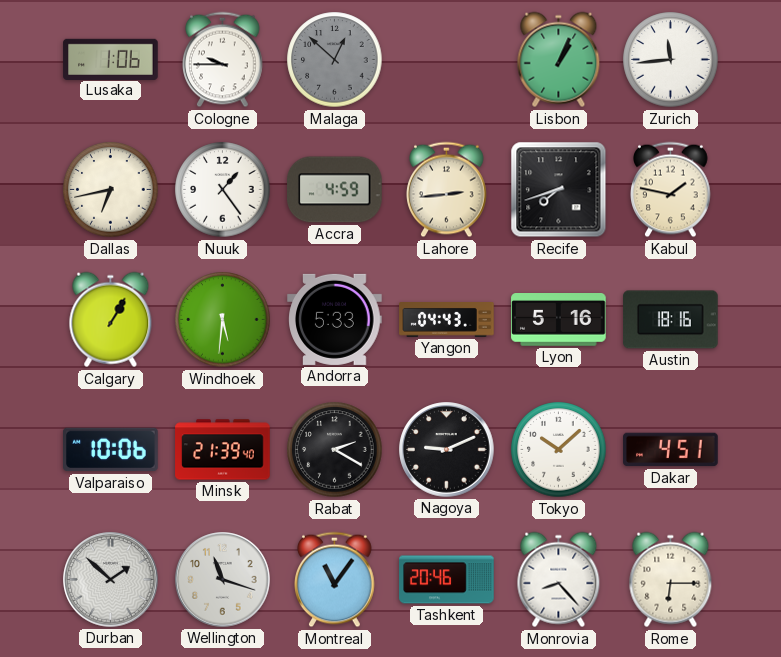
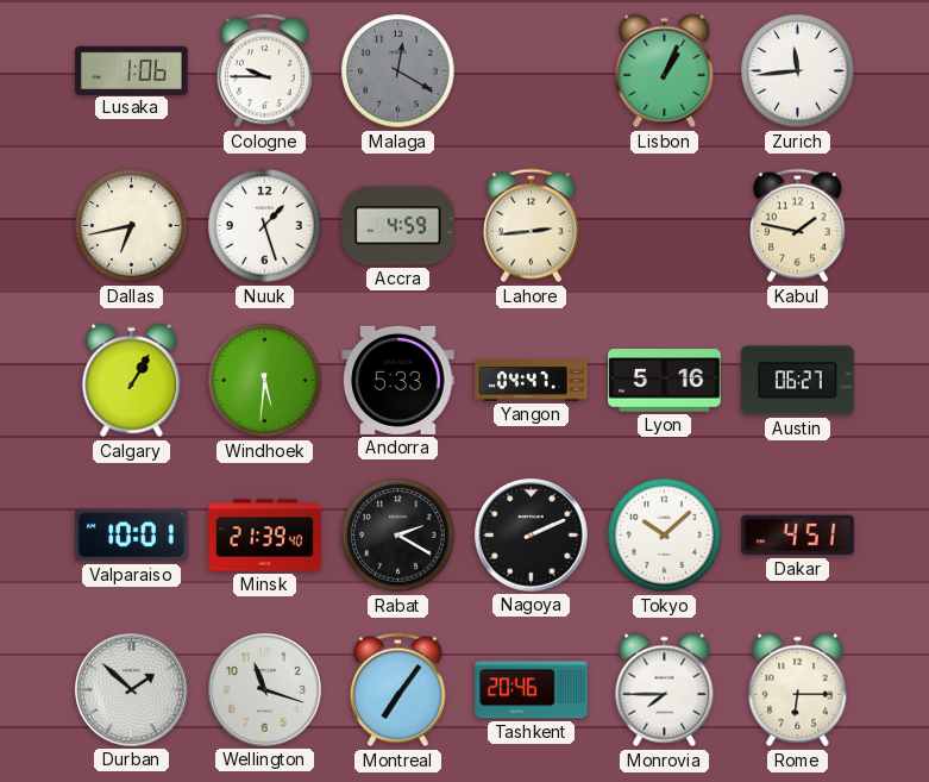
Malaga: 12:52 -> 12:20 (398, 71)
Nuuk: 1:24 -> 1:27 (265, 226)
Recife: 7:42 -> none (559, 190)
Yangon: 04:43 -> 04:47 (532, 381)
Austin: 18:16 -> 06:27 (798, 381)
Valparaiso: 10:06 -> 10:01 (132, 536)
Nagoya: 9:11 -> 2:11 (532, 536)
Montreal: 11:06 -> 7:06 (398, 690)
Monrovia: 8:23 -> 7:45 (665, 690)
